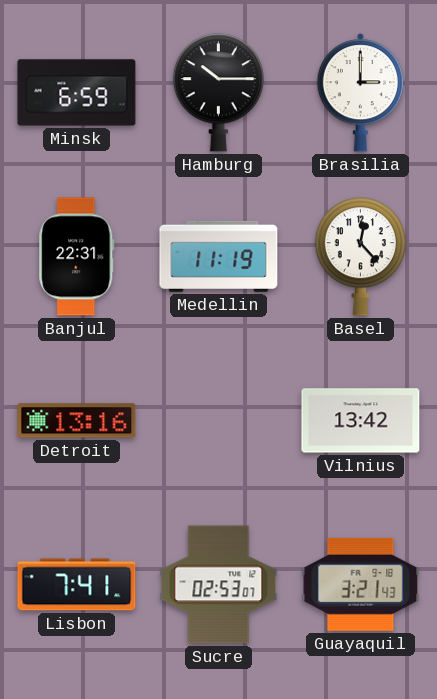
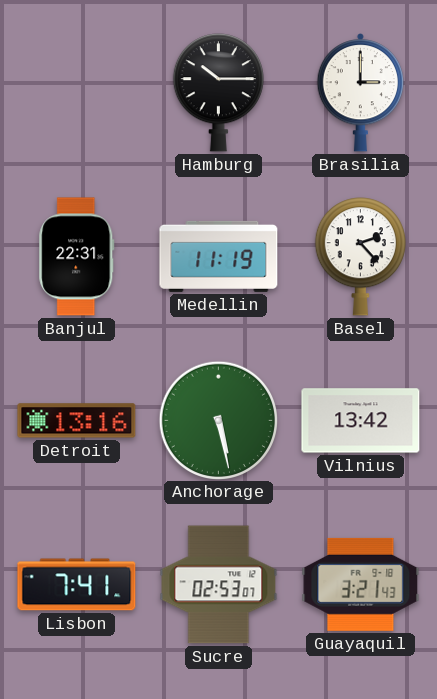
Minsk: 6:59 -> none (77, 93)
Basel: 12:23 -> 2:23 (360, 257)
Anchorage: none -> 5:28 (218, 420)
